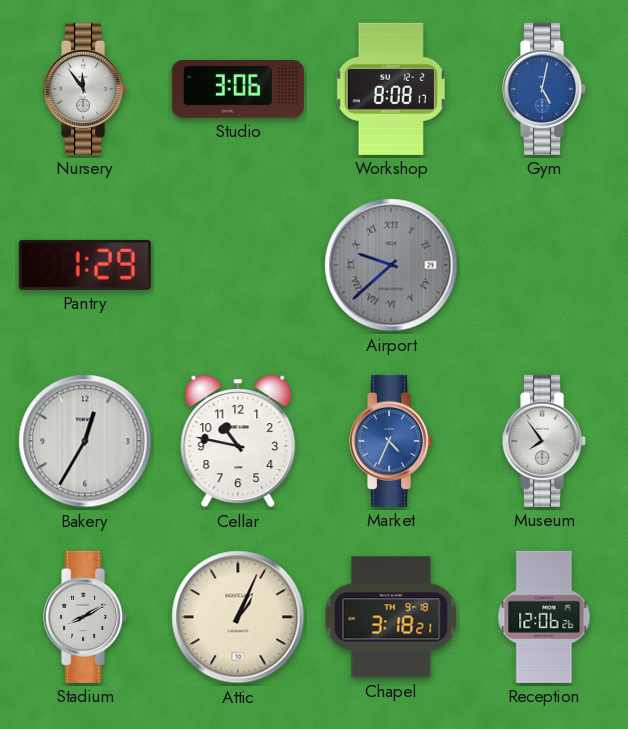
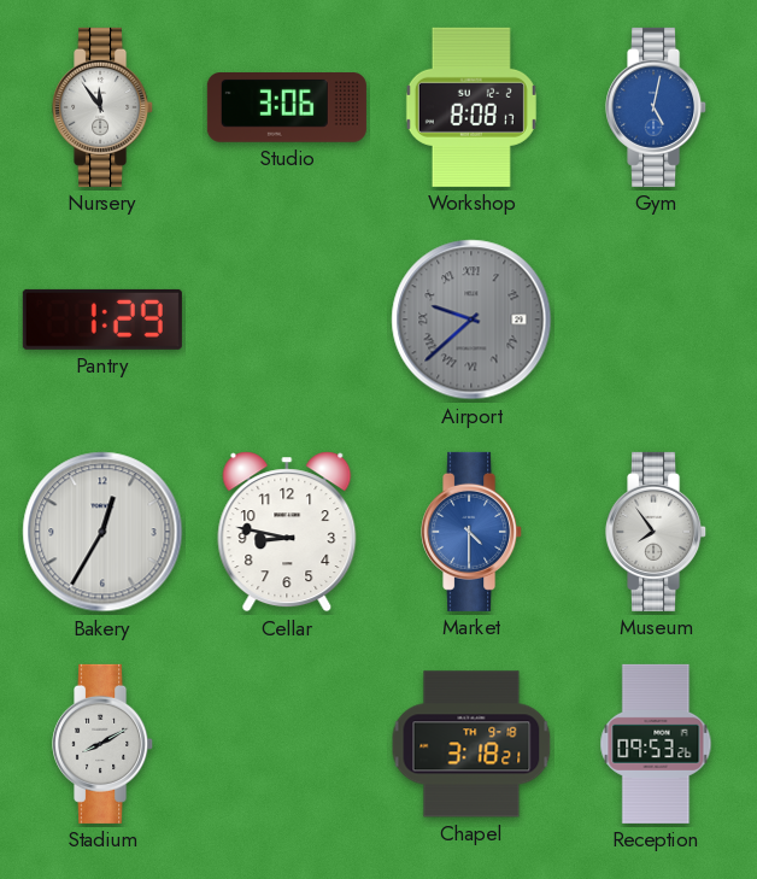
Cellar: 10:47 -> 8:47 (287, 532)
Market: 4:34 -> 4:30 (473, 532)
Attic: 1:04 -> none (238, 617)
Reception: 12:06 -> 09:53 (656, 744)
